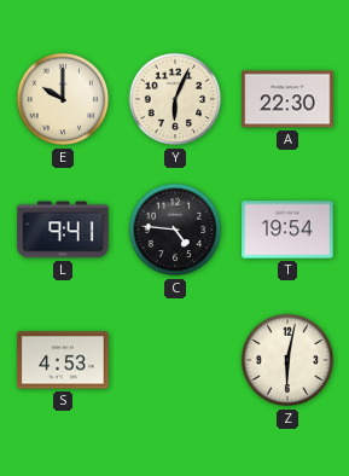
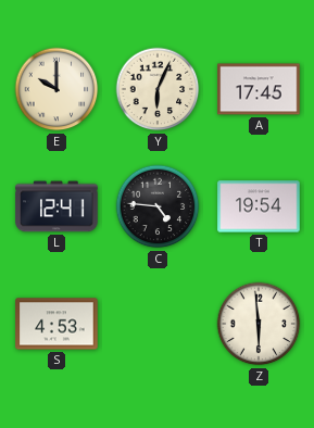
A: 22:30 -> 17:45 (259, 89)
L: 9:41 -> 12:41 (56, 206)
Z: 6:02 -> 5:59 (259, 324)
